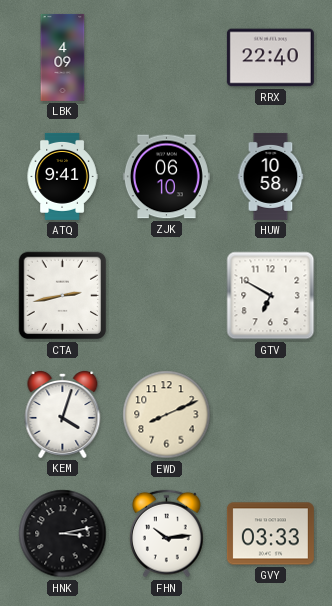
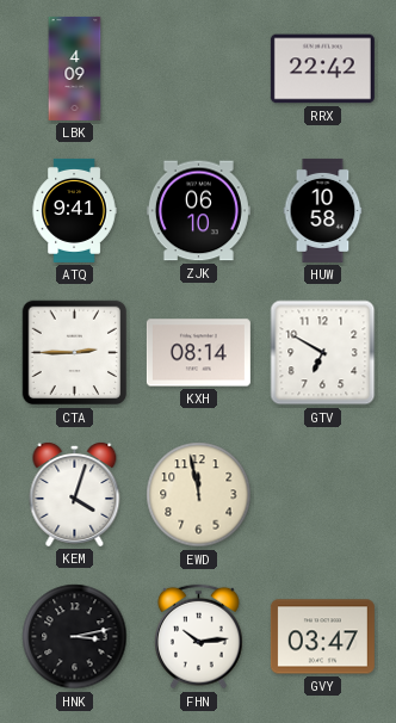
RRX: 22:40 -> 22:42 (322, 69)
CTA: 2:43 -> 2:45 (75, 353)
KXH: none -> 08:14 (198, 353)
EWD: 8:11 -> 11:58 (199, 495)
GVY: 03:33 -> 03:47 (322, 637)
